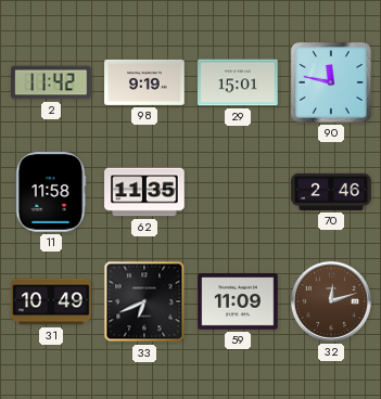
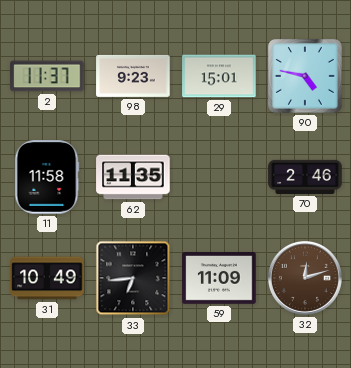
2: 11:42 -> 11:37 (47, 76)
98: 9:19 -> 9:23 (133, 76)
90: 11:47 -> 4:47 (305, 76)
33: 6:41 -> 6:44 (133, 278)
